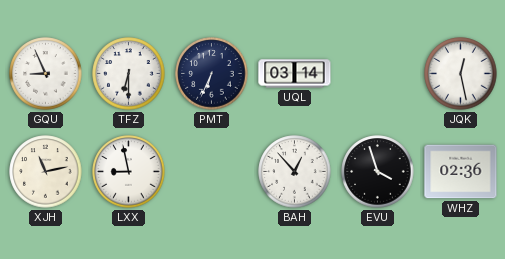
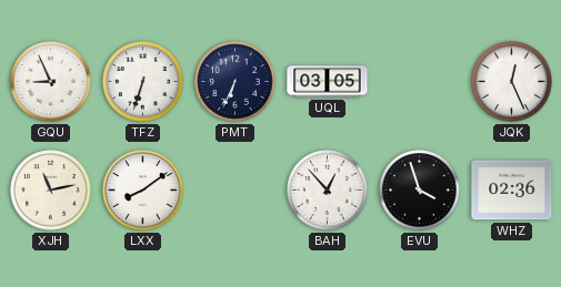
TFZ: 6:30 -> 6:33 (143, 82)
UQL: 03:14 -> 03:05 (328, 82)
JQK: 12:28 -> 12:26 (512, 82)
LXX: 8:58 -> 8:09 (143, 191)
